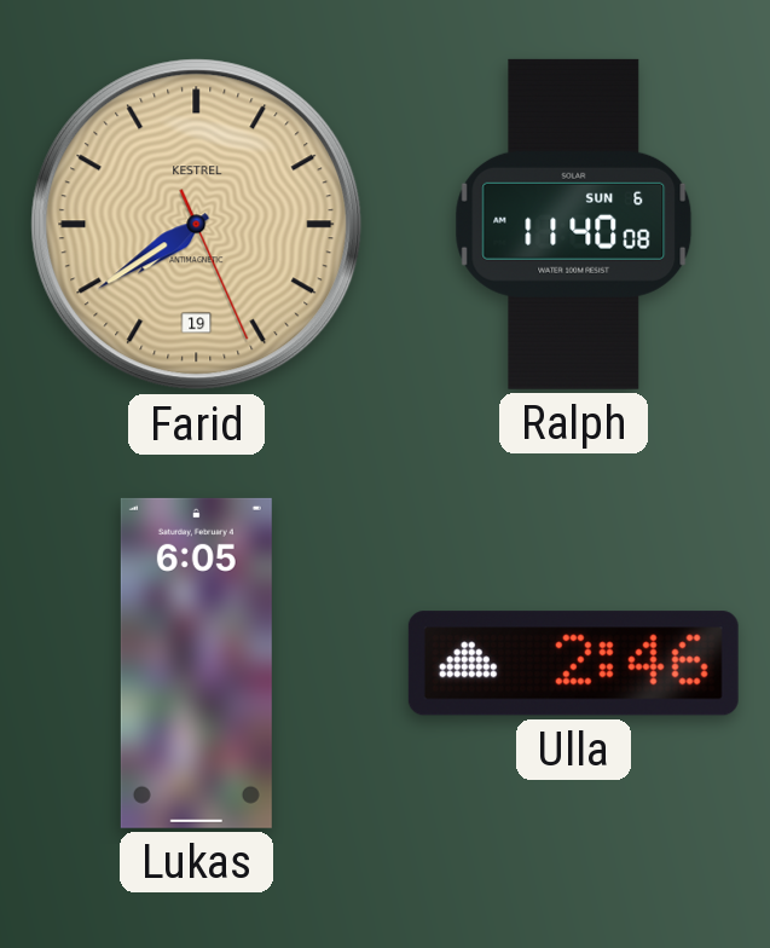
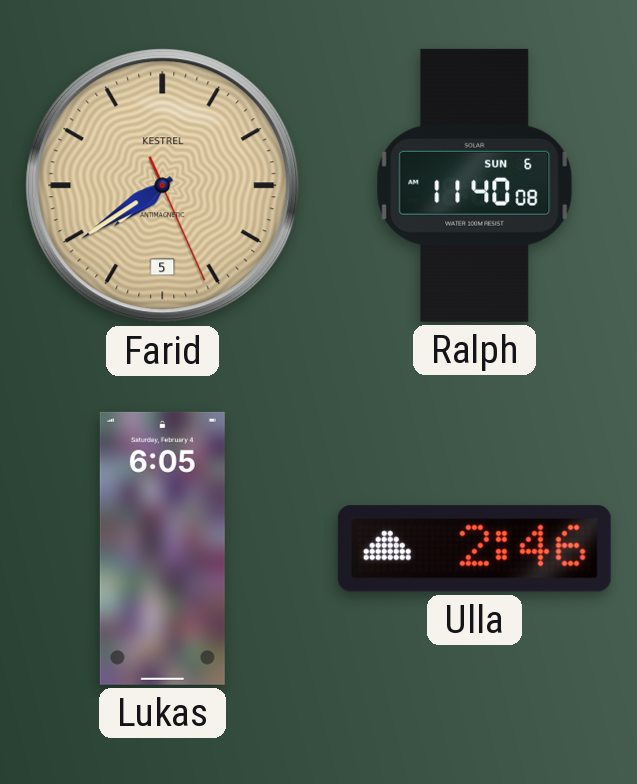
Farid date: 19 -> 5 (163, 186)
